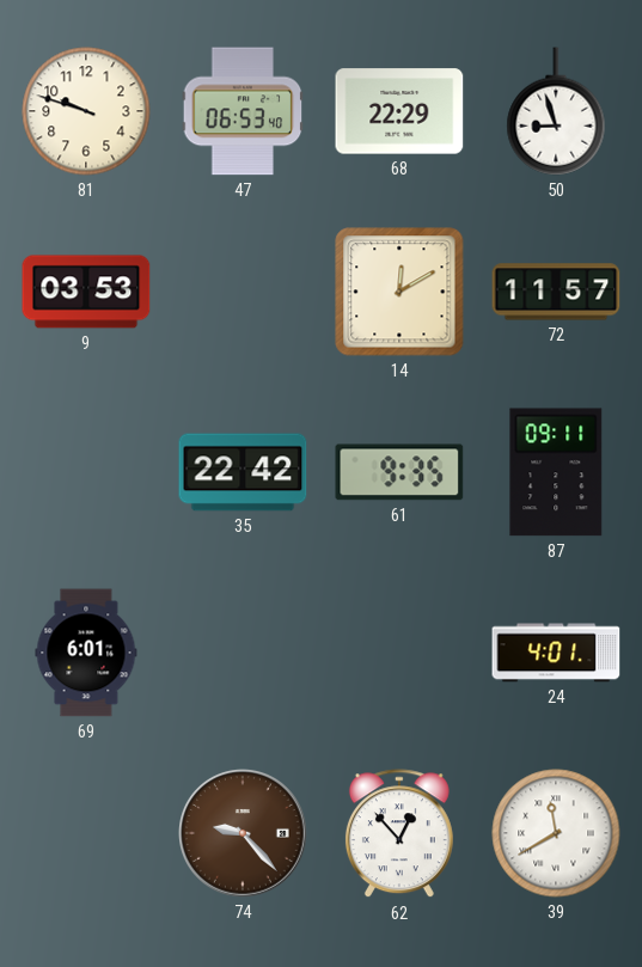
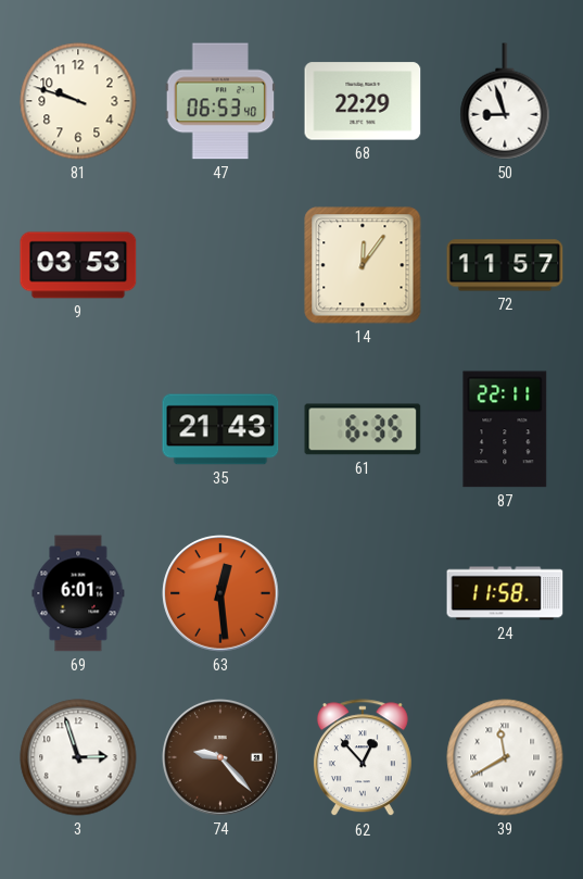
14: 12:10 -> 12:06 (363, 265)
35: 22:42 -> 21:43 (220, 429)
61: 9:35 -> 6:35 (363, 429)
87: 09:11 -> 22:11 (505, 429)
63: none -> 12:29 (220, 593)
24: 4:01 -> 11:58 (505, 593)
3: none -> 2:57 (78, 757)
